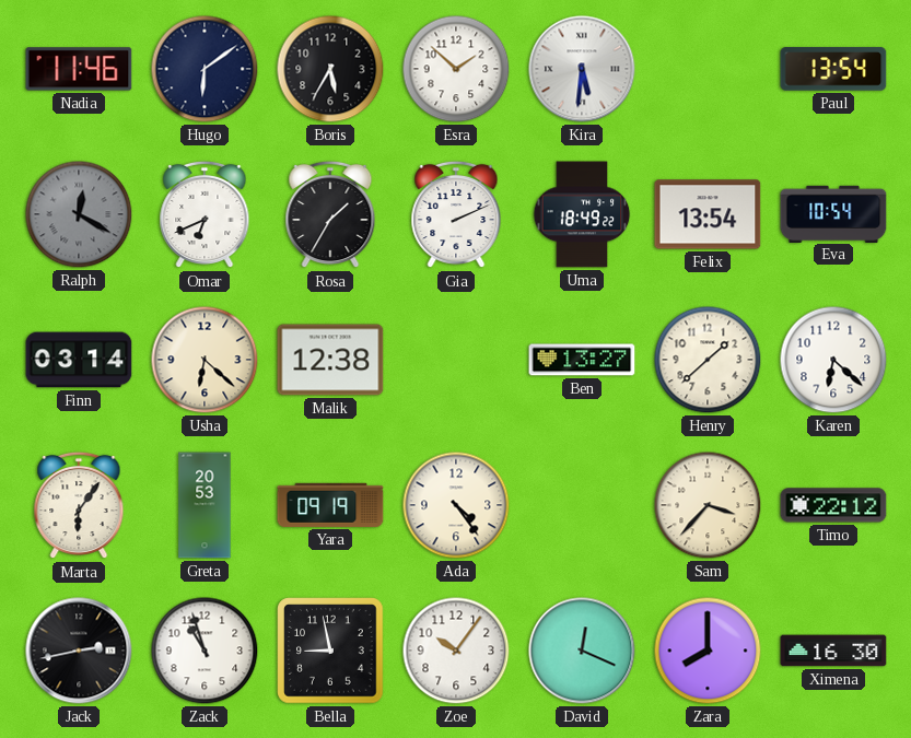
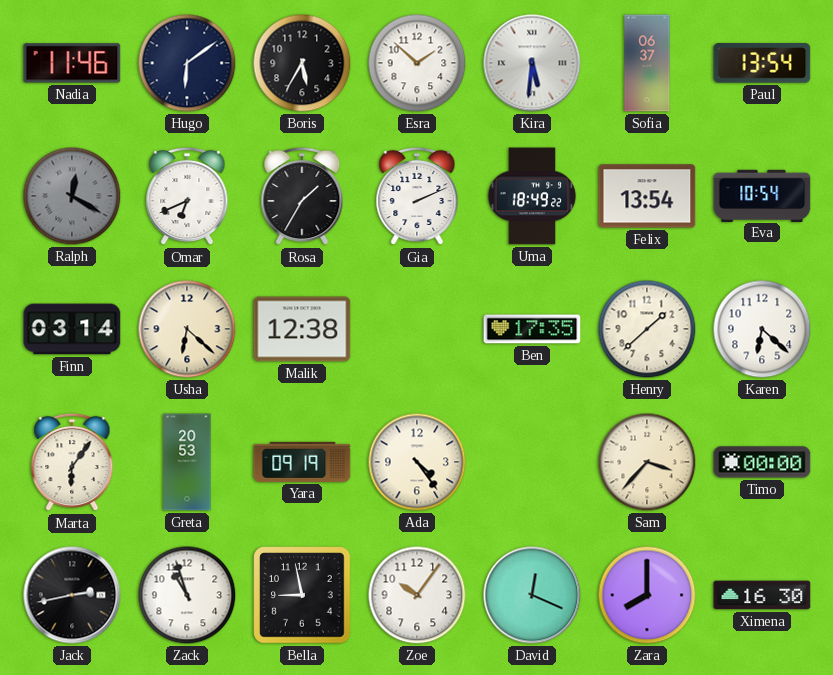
Sofia: none -> 06:37 (647, 63)
Ben: 13:27 -> 17:35 (532, 329)
Timo: 22:12 -> 00:00 (762, 462)
